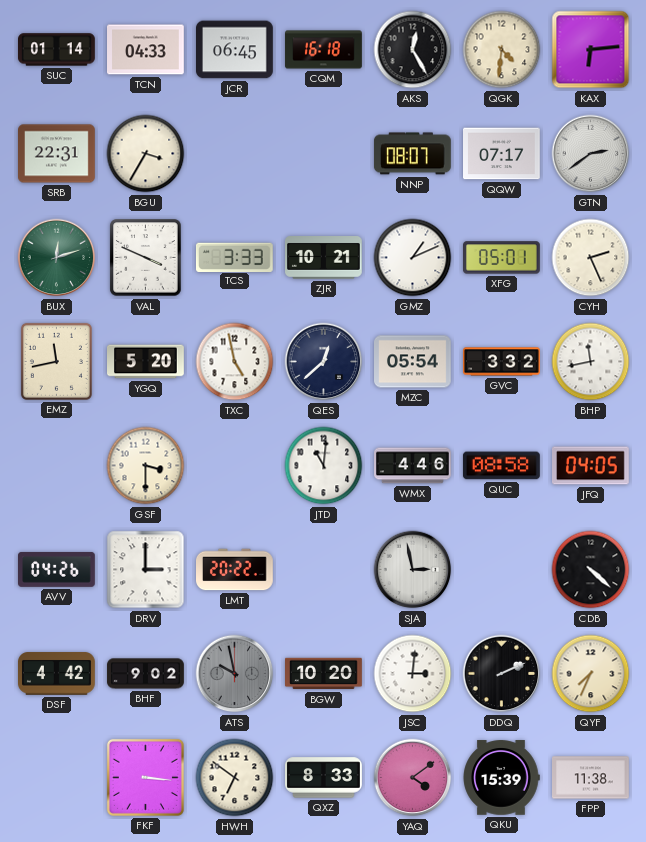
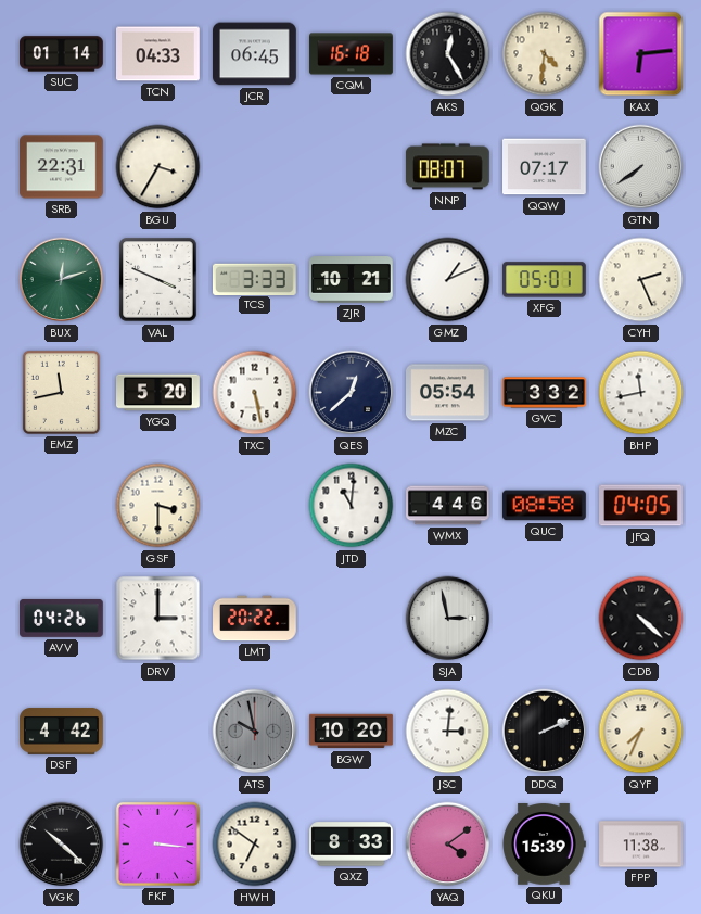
GTN: 2:39 -> 7:39 (641, 167)
TXC: 4:58 -> 5:28 (255, 393)
BHF: 9:02 -> none (146, 674)
VGK: none -> 10:22 (62, 845)
